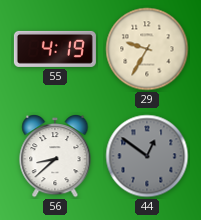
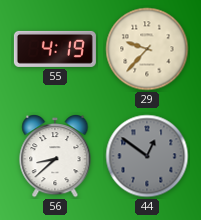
29: 9:35 -> 9:37 (147, 49)
